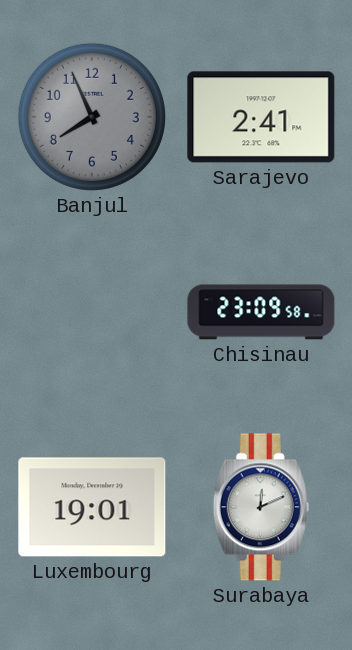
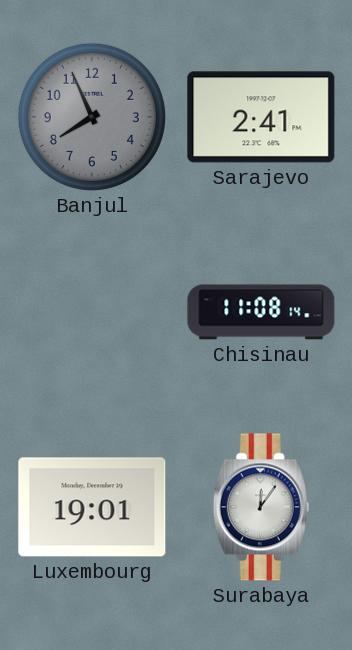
Chisinau: 23:09 -> 11:08 (261, 312)
Surabaya: 12:11 -> 12:06 (261, 507)
